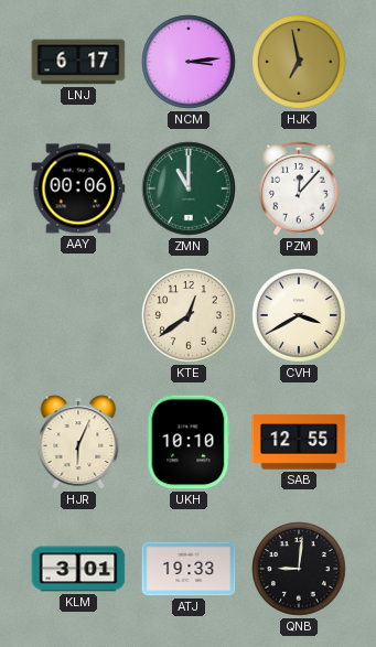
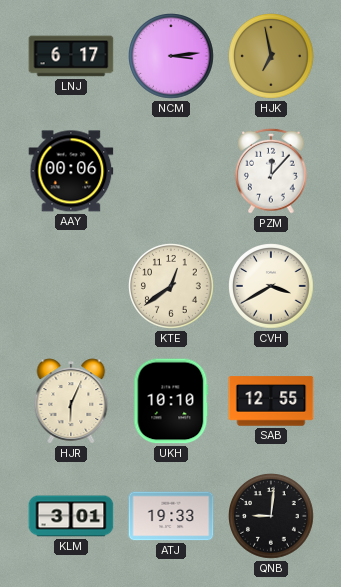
ZMN: 11:00 -> none (189, 188)
